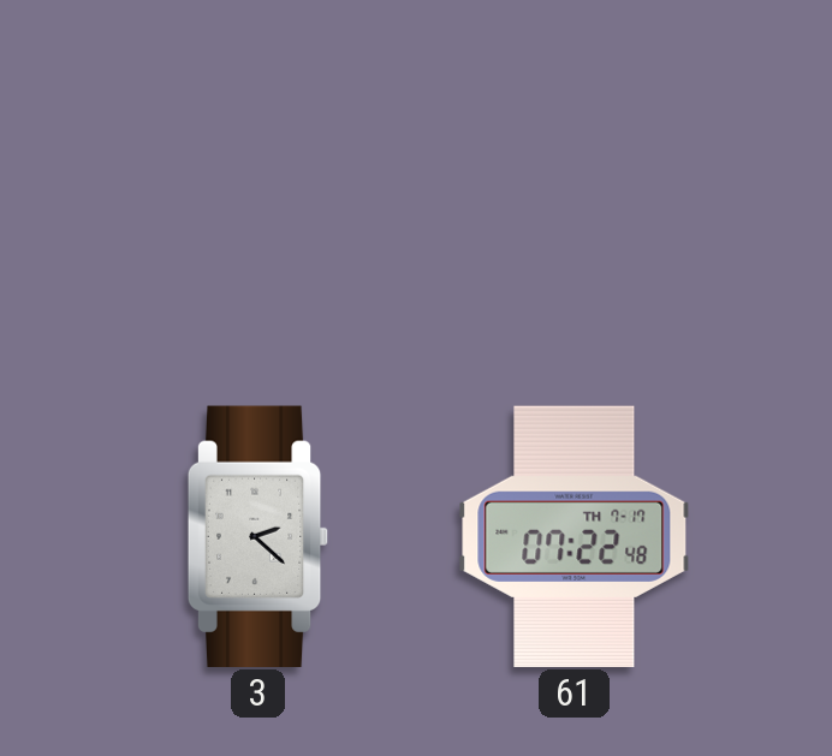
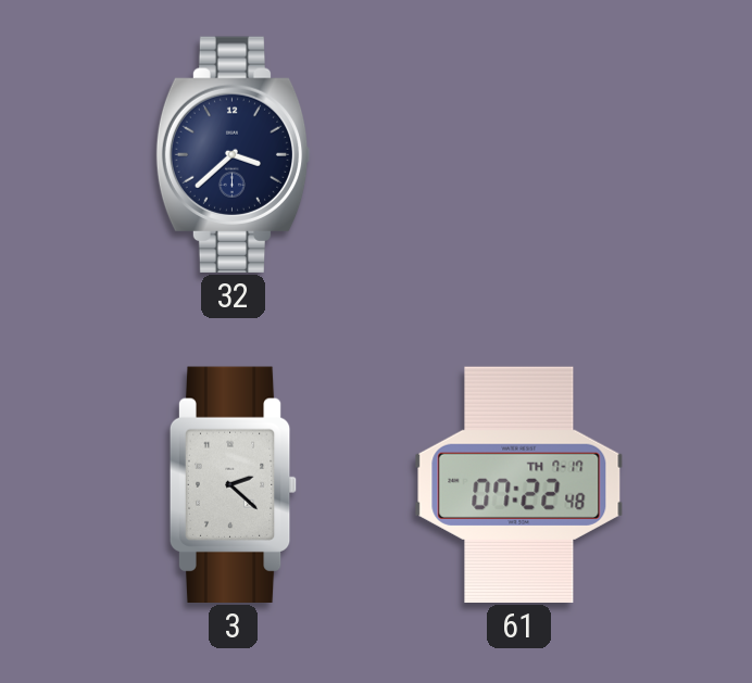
32: none -> 3:38 (233, 154)
